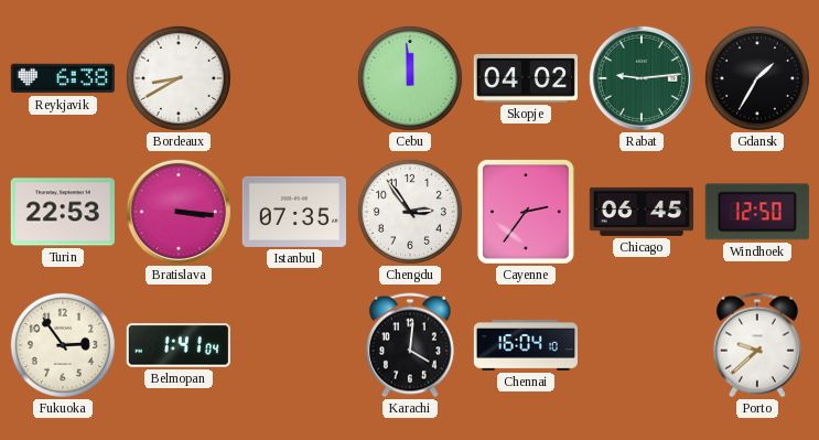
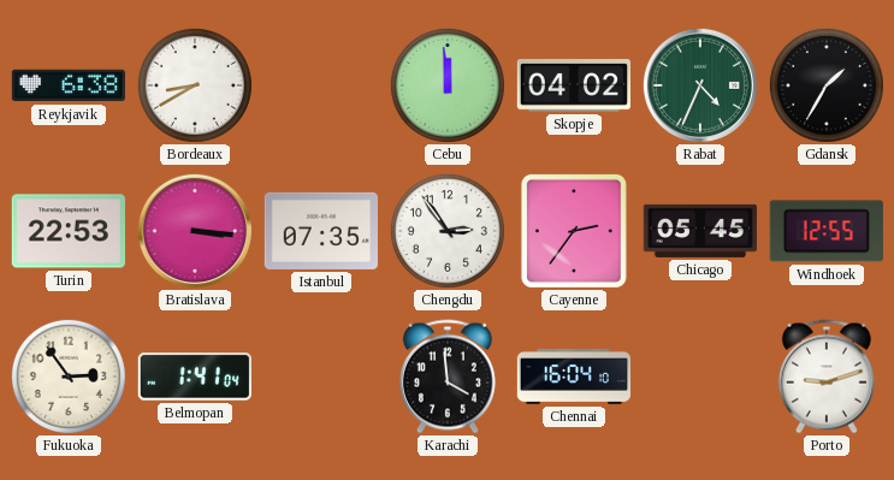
Rabat: 9:14 -> 4:34 (700, 85)
Chicago: 06:45 -> 05:45 (700, 231)
Windhoek: 12:50 -> 12:55 (827, 231)
Karachi: 4:01 -> 3:59 (448, 377)
Porto: 9:38 -> 9:12 (827, 377)
